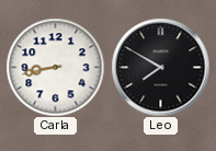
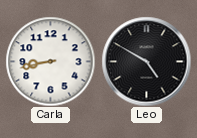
Leo: 7:50 -> 4:50 (146, 61)
